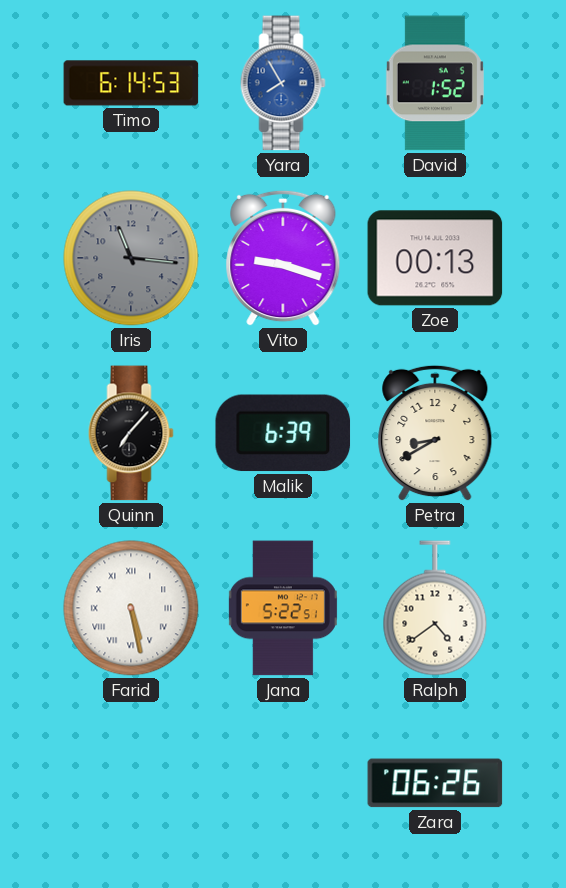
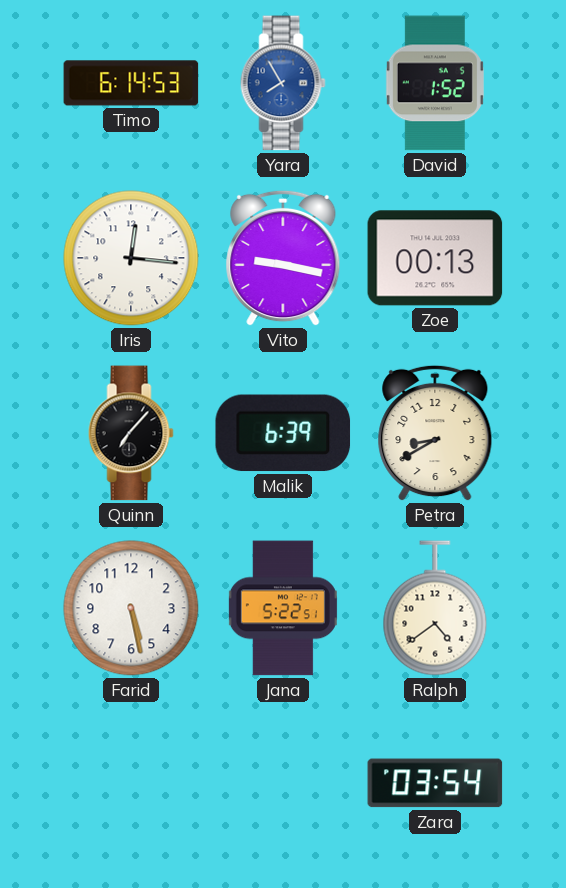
Iris: 11:16 -> 12:16 (131, 258)
Iris dial: grey -> white (131, 258)
Vito: 9:18 -> 9:17 (283, 258)
Farid numerals: Roman -> Arabic (131, 608)
Zara: 06:26 -> 03:54 (435, 783)
